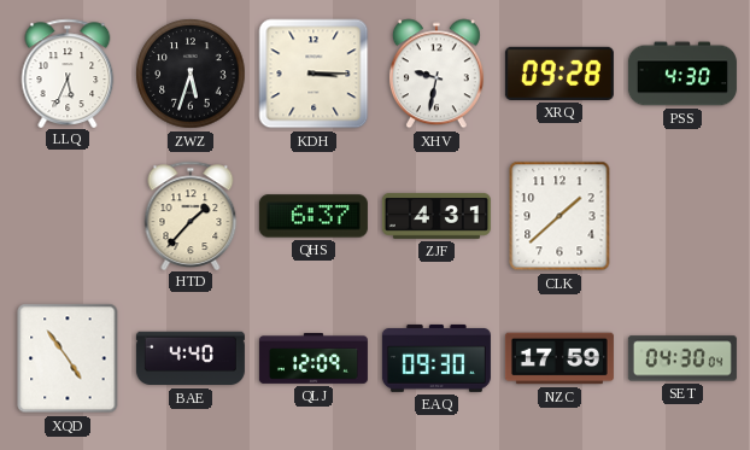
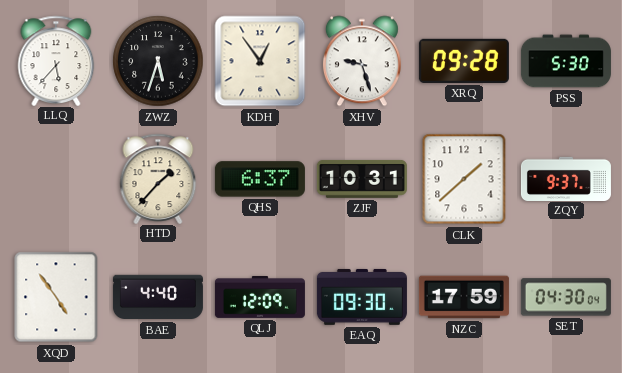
LLQ: 5:34 -> 5:37 (56, 60)
KDH: 3:15 -> 12:54 (260, 61)
XHV: 9:32 -> 9:27 (362, 61)
PSS: 4:30 -> 5:30 (566, 61)
ZJF: 4:31 -> 10:31 (362, 179)
ZQY: none -> 9:37 (566, 178)
